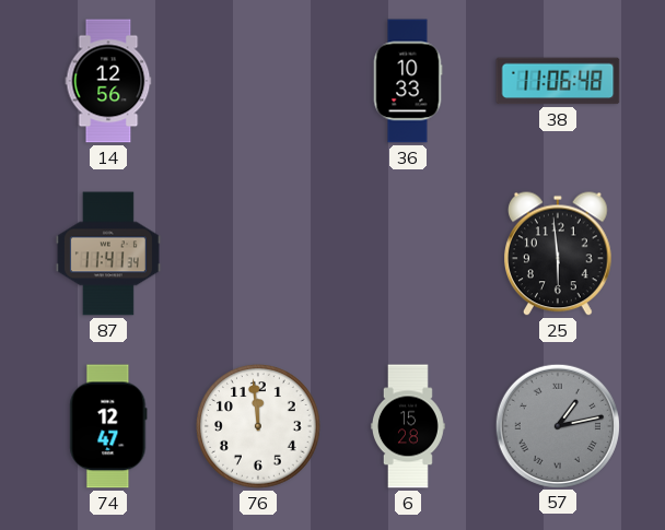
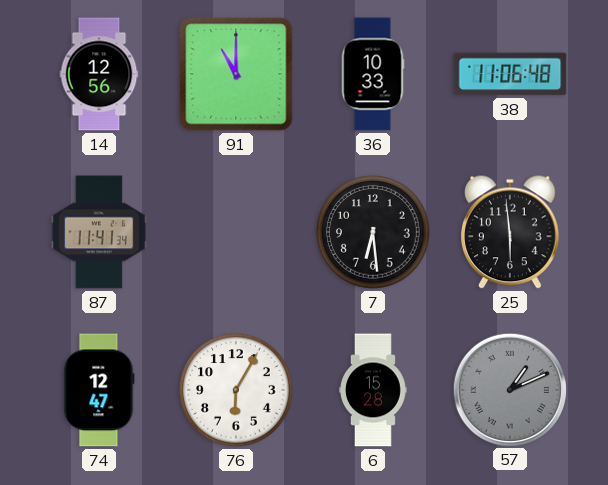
91: none -> 11:00 (236, 74)
7: none -> 6:29 (373, 232)
76: 11:59 -> 6:05 (236, 390)
57: 1:13 -> 1:11 (509, 389)
